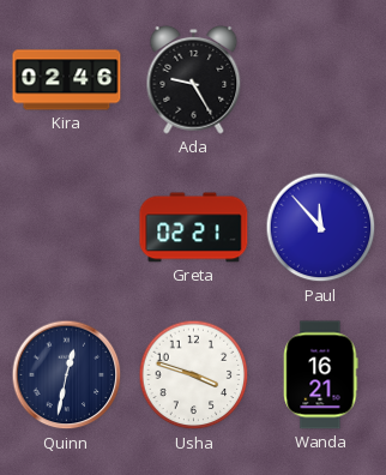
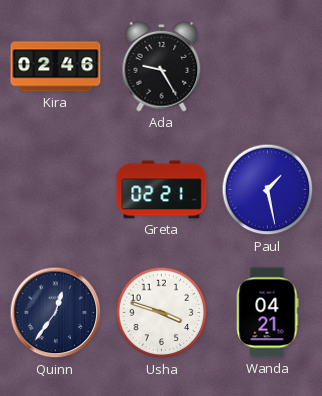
Paul: 11:53 -> 1:28 (268, 190)
Quinn: 12:32 -> 12:36 (56, 313)
Wanda: 16:21 -> 04:21 (268, 313)
